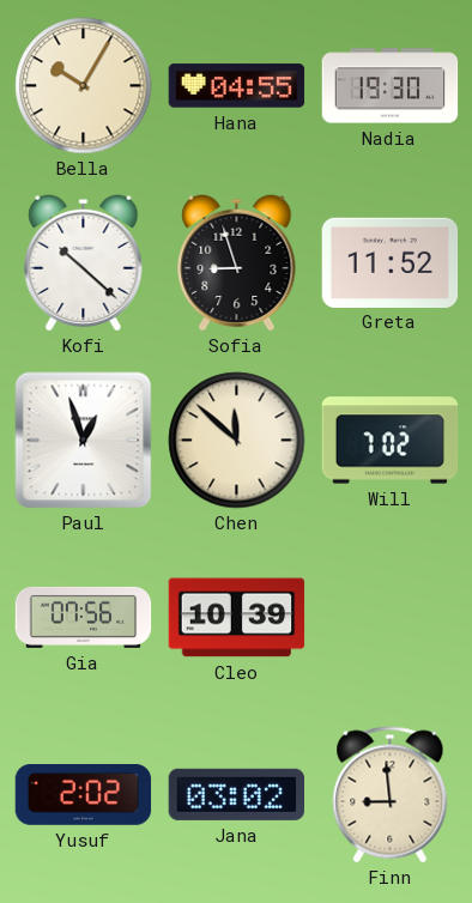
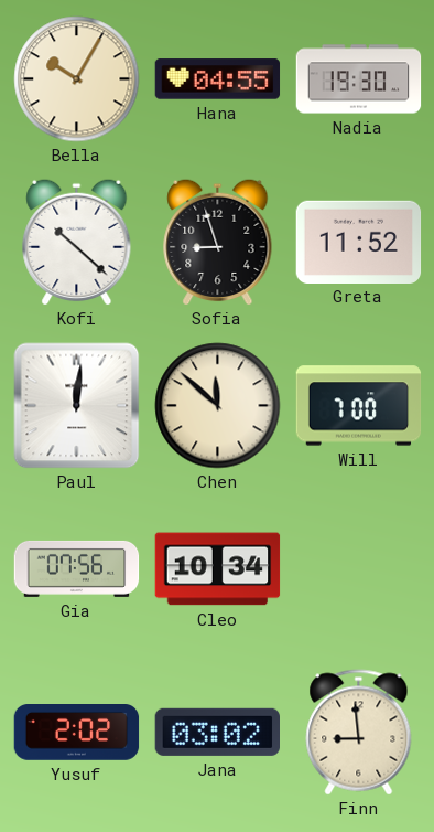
Paul: 12:57 -> 12:01 (77, 406)
Will: 7:02 -> 7:00 (359, 406)
Cleo: 10:39 -> 10:34 (218, 569)
